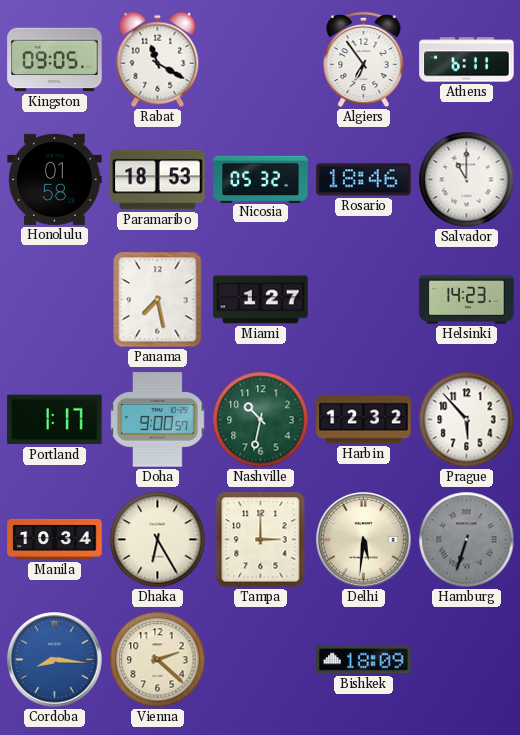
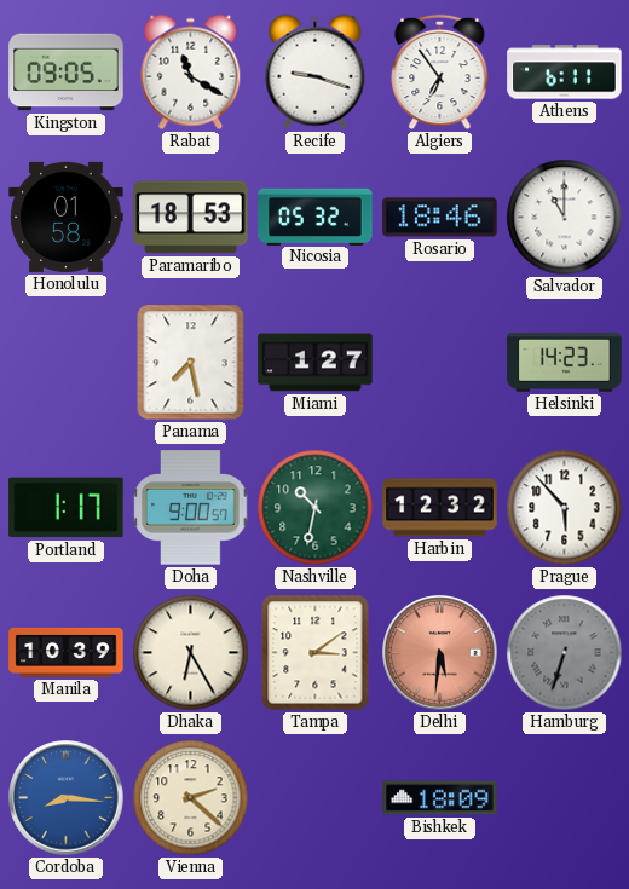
Recife: none -> 9:18 (316, 73)
Manila: 10:34 -> 10:39 (67, 652)
Tampa: 3:00 -> 3:09 (316, 653)
Delhi dial: cream -> salmon (440, 653)
